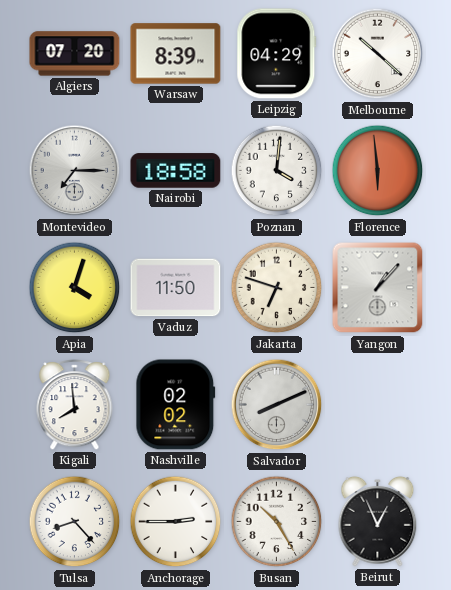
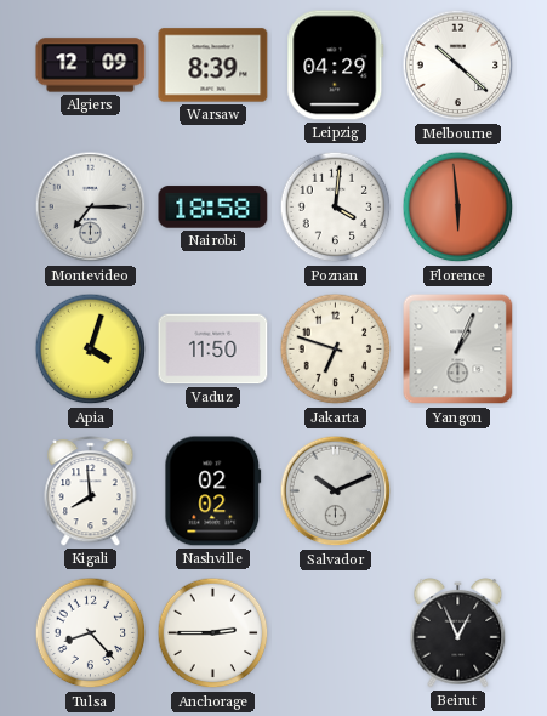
Algiers: 07:20 -> 12:09 (91, 66)
Yangon: 1:07 -> 1:04 (458, 350)
Salvador: 8:11 -> 10:11 (336, 491)
Busan: 10:25 -> none (277, 522)
